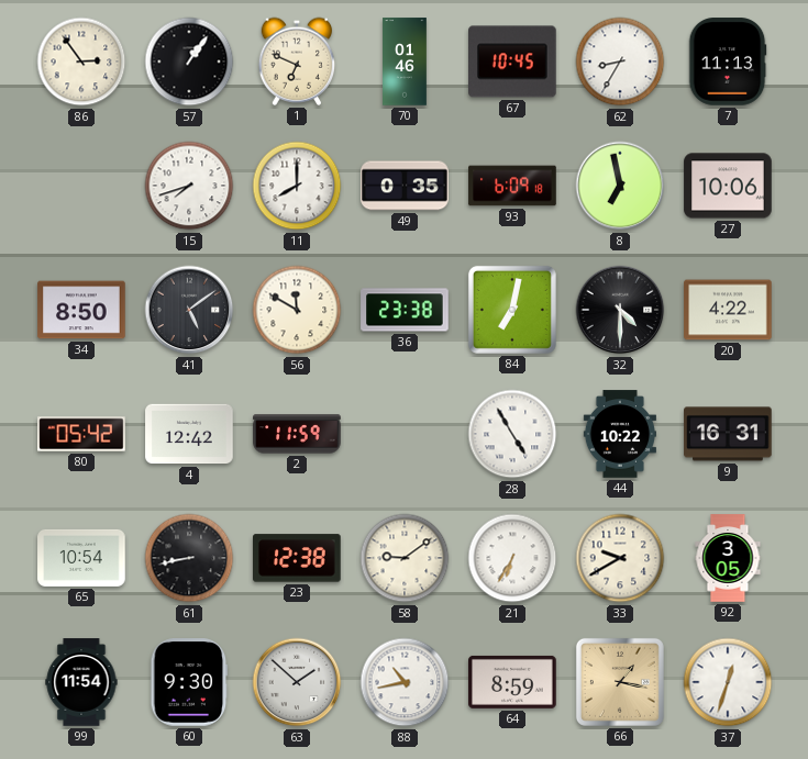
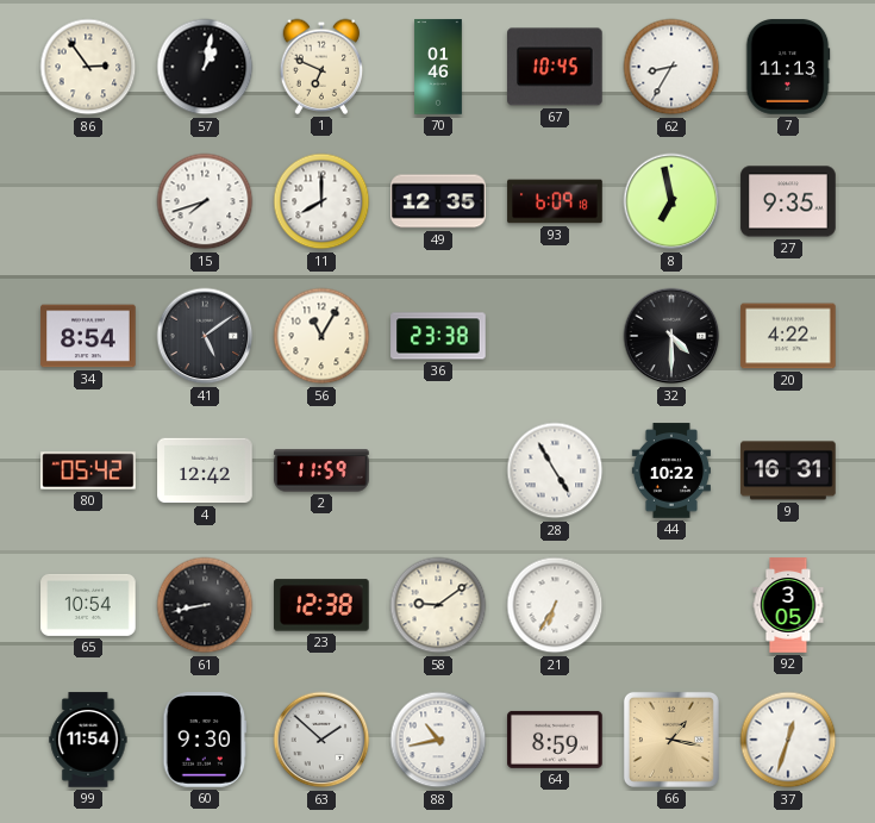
57: 1:06 -> 1:02 (205, 67)
49: 0:35 -> 12:35 (438, 201)
27: 10:06 -> 9:35 (788, 201)
34: 8:50 -> 8:54 (88, 336)
56: 11:50 -> 11:05 (321, 336)
84: 7:02 -> none (512, 310)
33: 9:40 -> none (620, 558)
